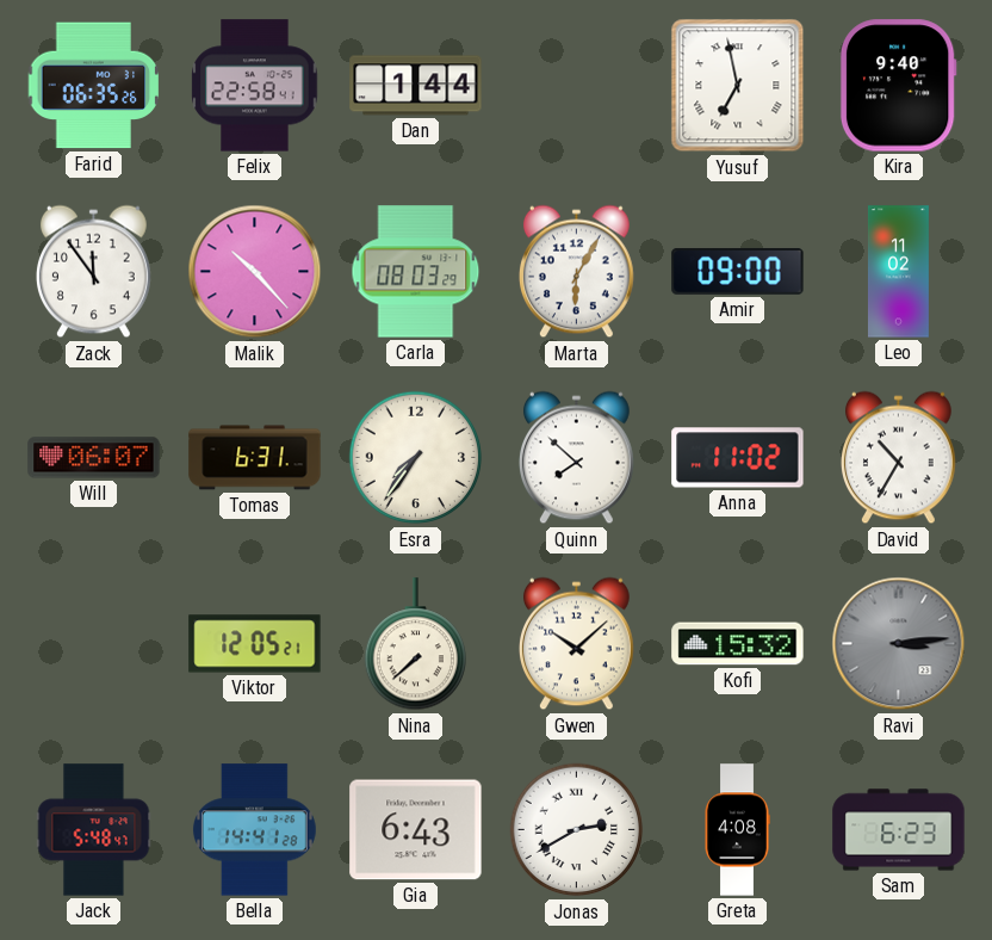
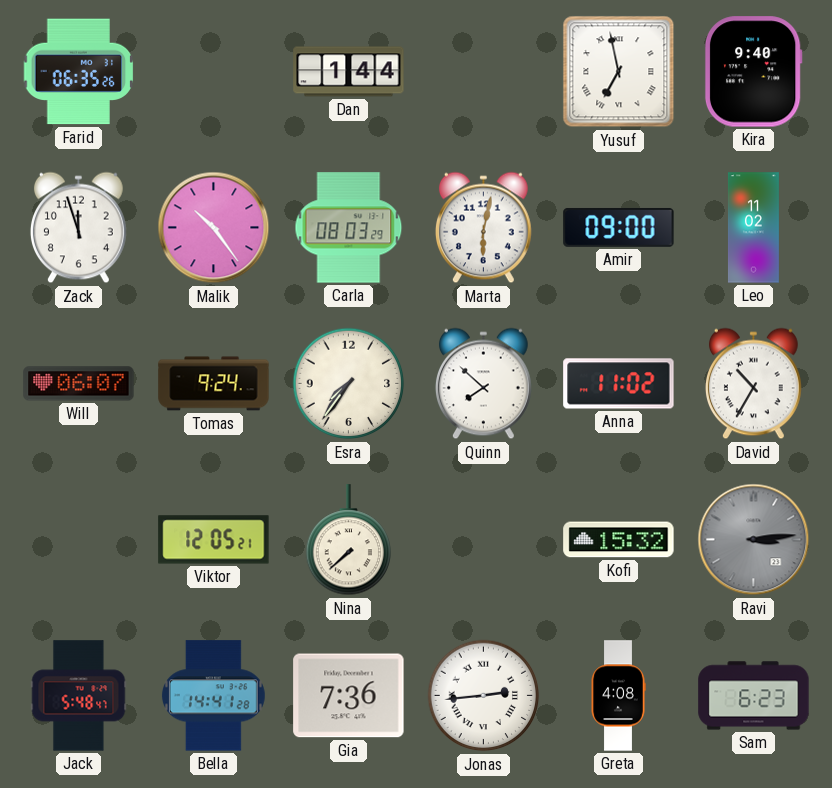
Felix: 22:58 -> none (255, 86)
Zack: 11:54 -> 11:57 (78, 228)
Malik: 10:23 -> 10:24 (214, 228)
Marta: 6:05 -> 6:02 (483, 228)
Tomas: 6:31 -> 9:24 (214, 384)
Gwen: 10:08 -> none (576, 644)
Gia: 6:43 -> 7:36 (349, 696)
Jonas: 2:40 -> 2:44 (484, 696)
